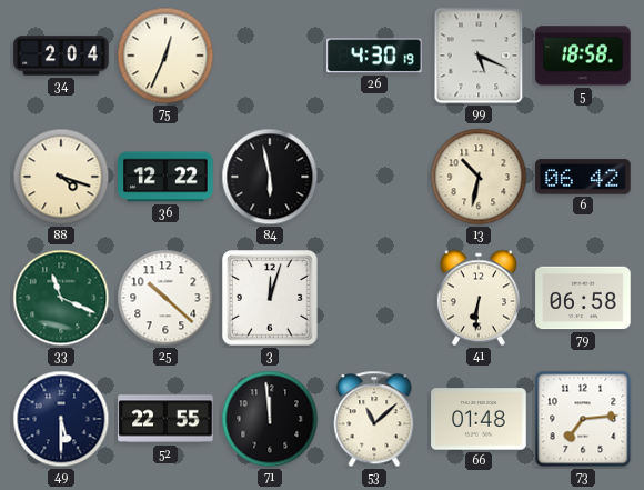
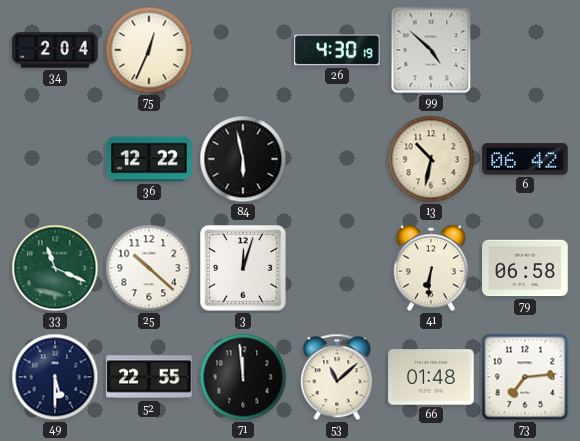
99: 5:19 -> 4:52 (431, 50)
5: 18:58 -> none (583, 56)
88: 4:18 -> none (61, 177)
